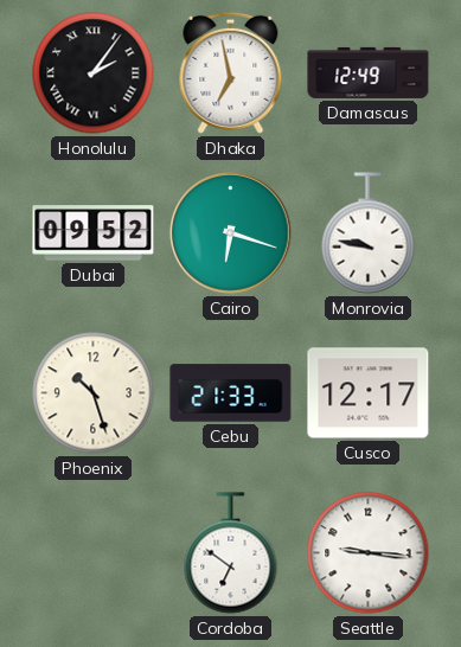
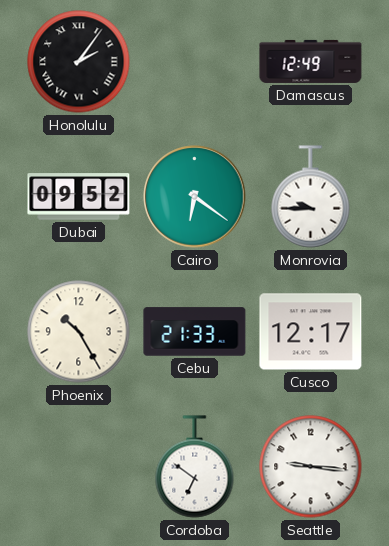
Dhaka: 6:58 -> none (231, 72)
Cairo: 6:18 -> 6:21 (195, 197)
Monrovia: 9:47 -> 9:45 (311, 197)
Phoenix: 10:27 -> 10:25 (79, 332)
